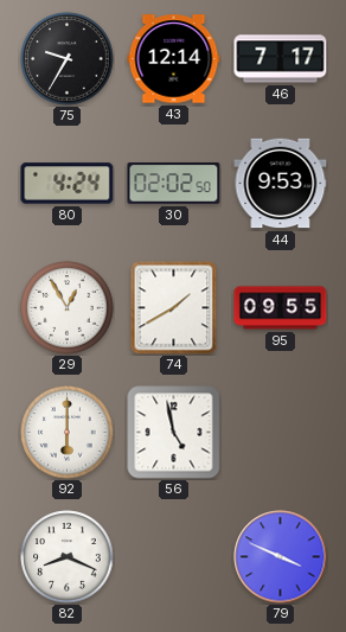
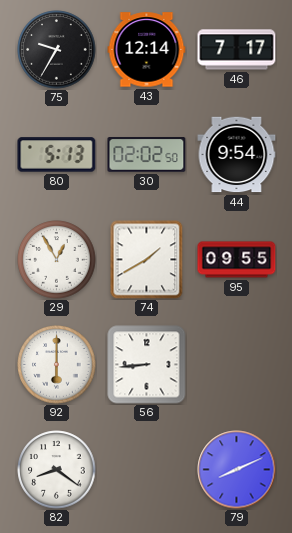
80: 4:24 -> 5:13 (57, 155)
44: 9:53 -> 9:54 (237, 155)
56: 4:58 -> 8:44 (147, 365)
82: 8:19 -> 8:21 (57, 470)
79: 3:49 -> 8:11 (237, 470)
